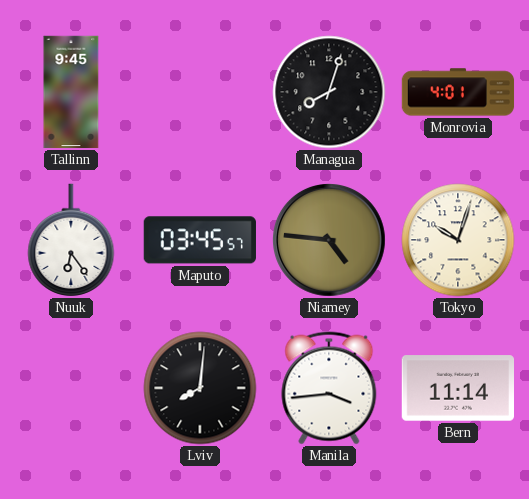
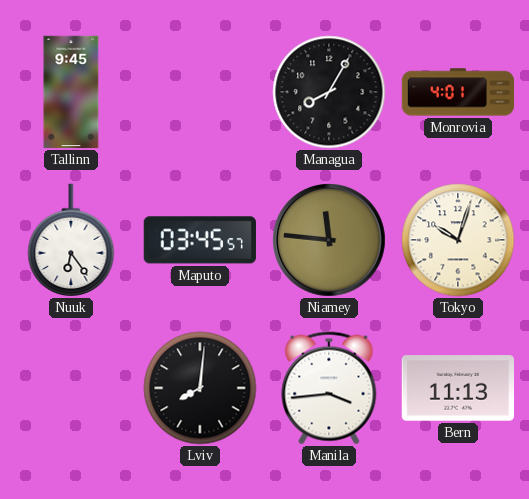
Managua: 8:03 -> 8:05 (329, 92)
Niamey: 4:46 -> 11:46 (330, 241)
Bern: 11:14 -> 11:13 (457, 388)
